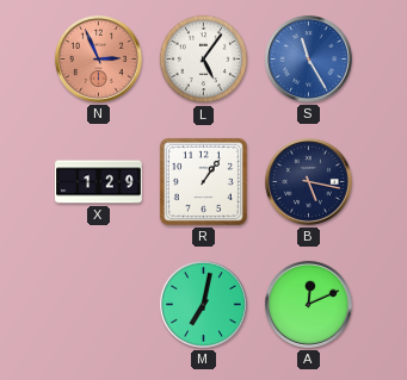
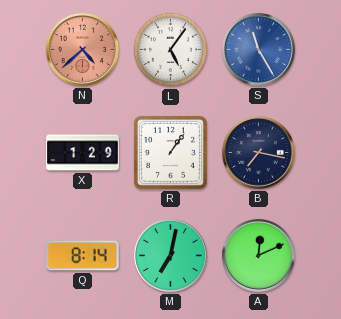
N: 2:56 -> 4:38 (82, 49)
B: 5:17 -> 7:17 (258, 152)
Q: none -> 8:14 (83, 256)
